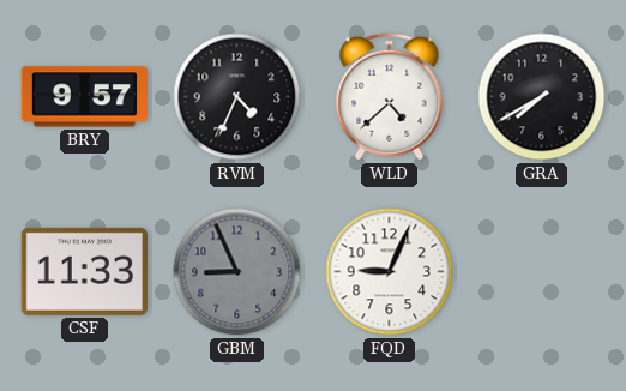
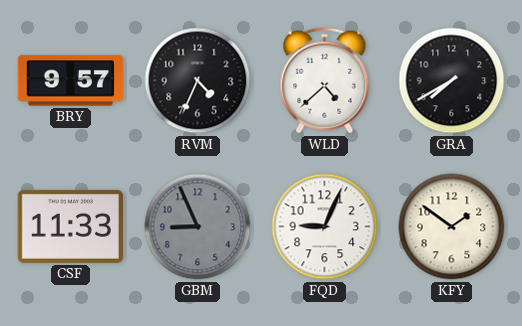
KFY: none -> 1:51 (452, 227)
